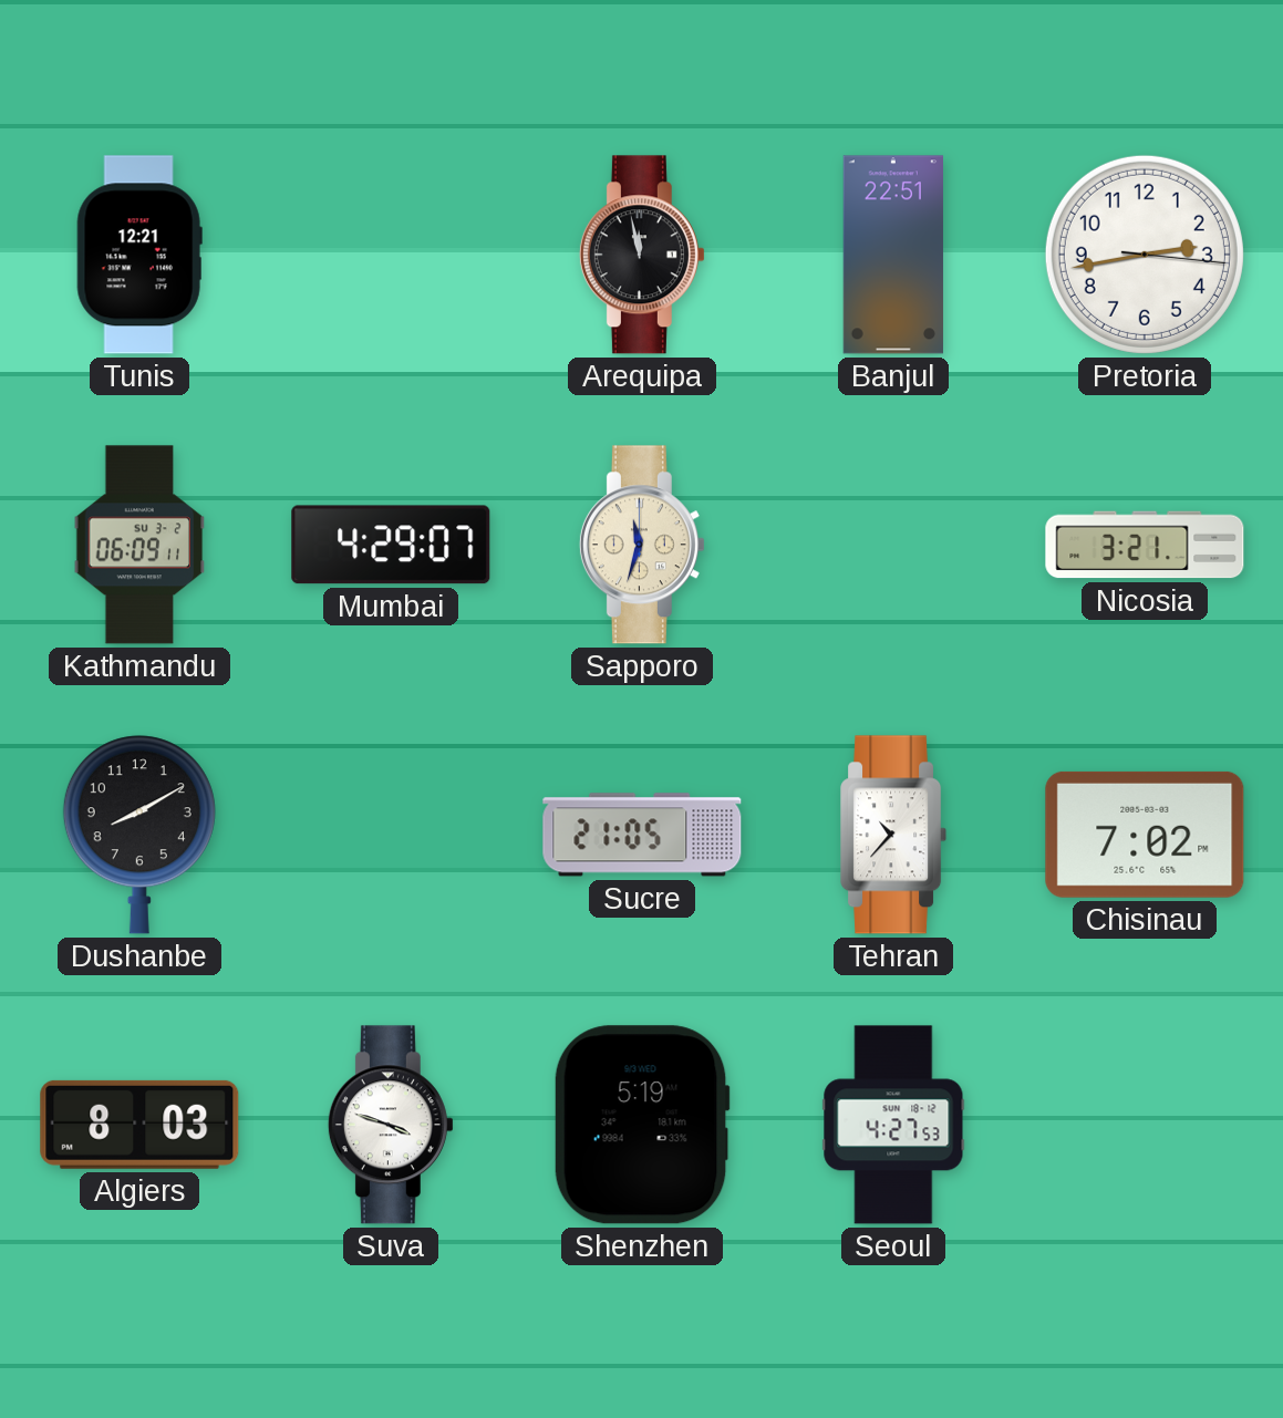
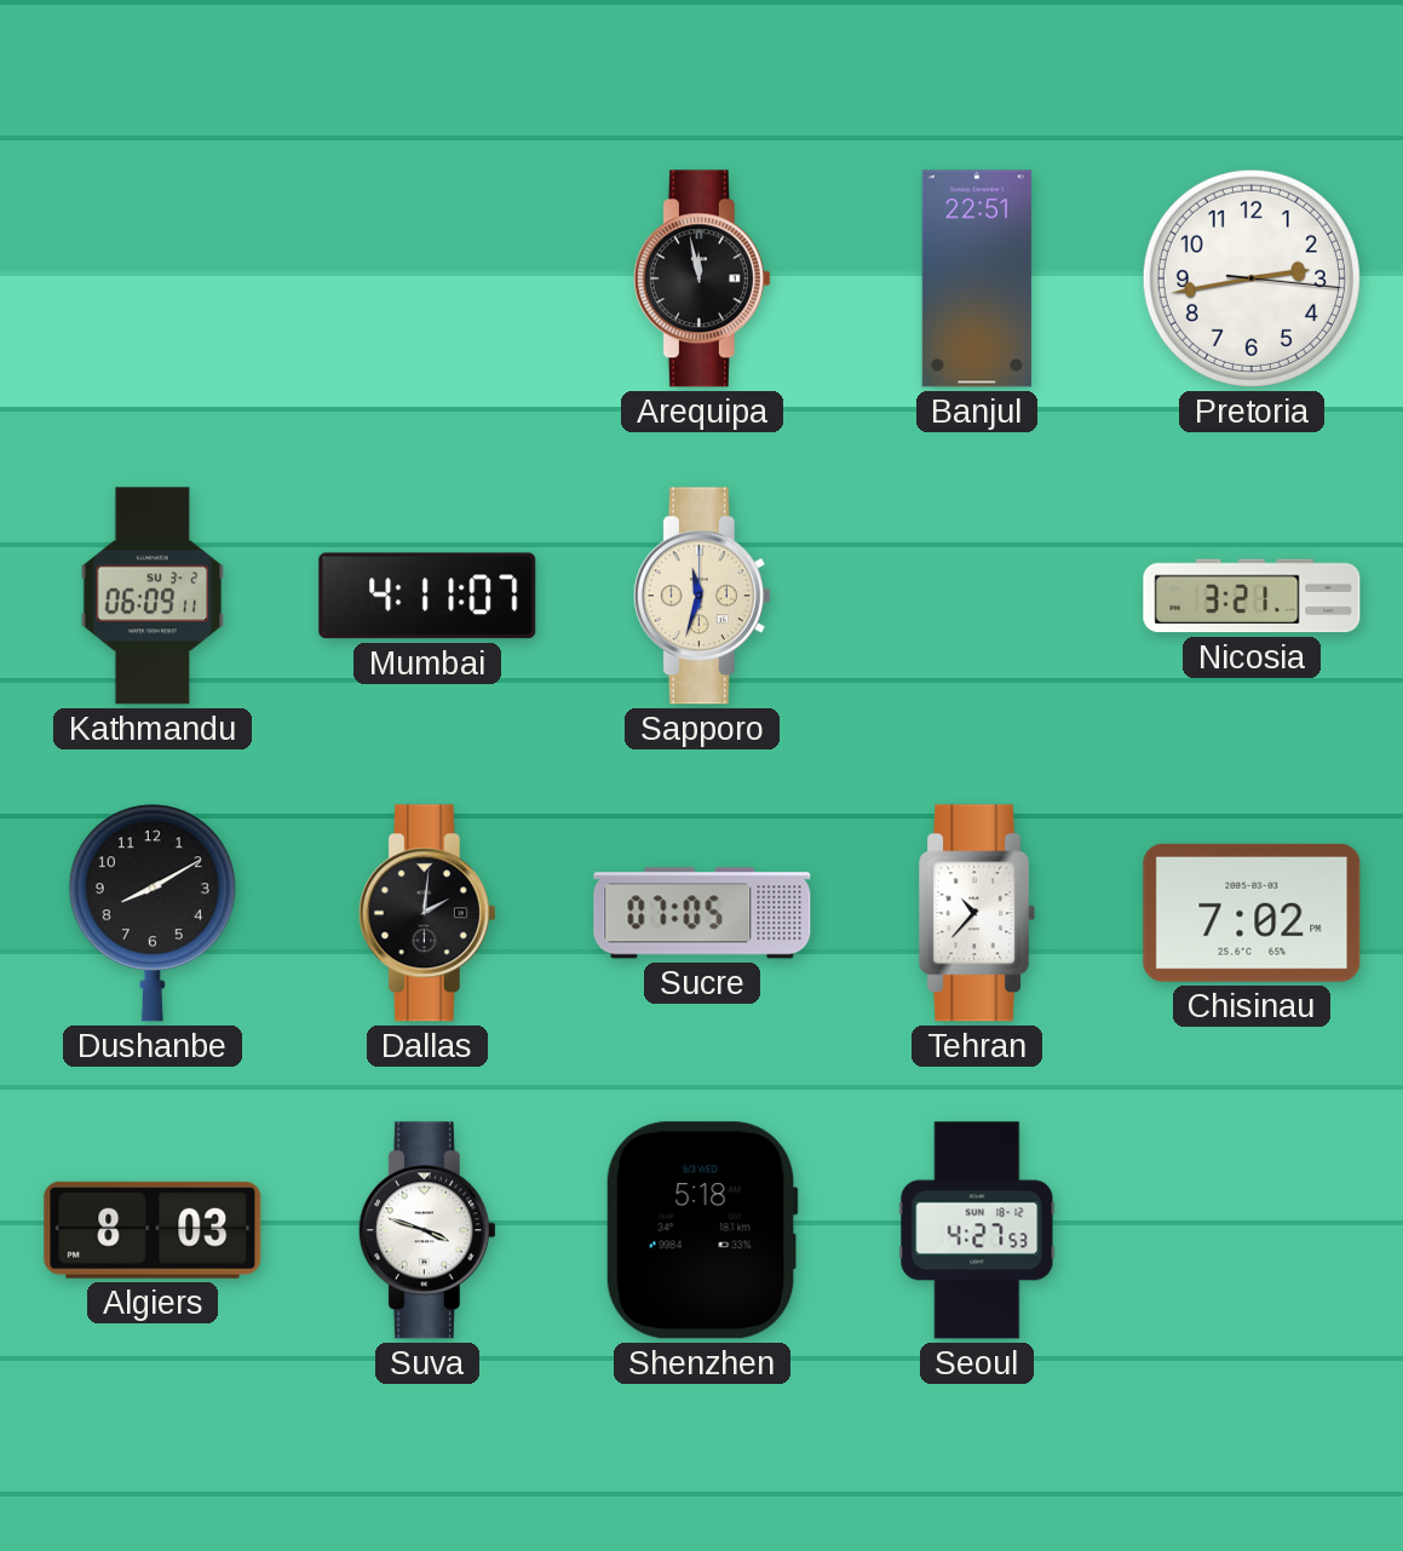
Tunis: 12:21 -> none (139, 255)
Mumbai: 4:29 -> 4:11 (427, 596)
Dallas: none -> 2:01 (427, 913)
Sucre: 21:05 -> 07:05 (702, 913)
Shenzhen: 5:19 -> 5:18 (702, 1230)
